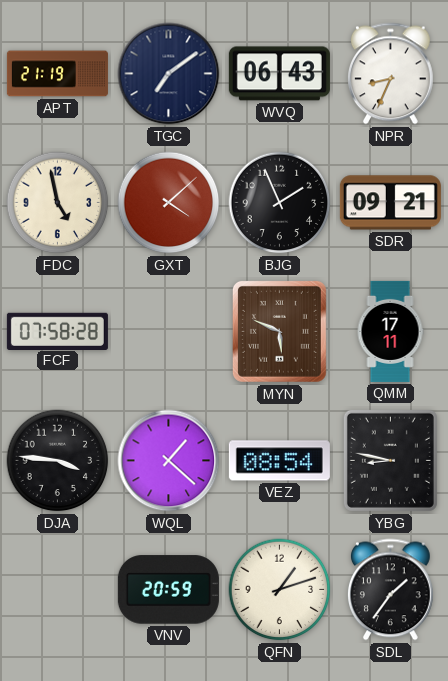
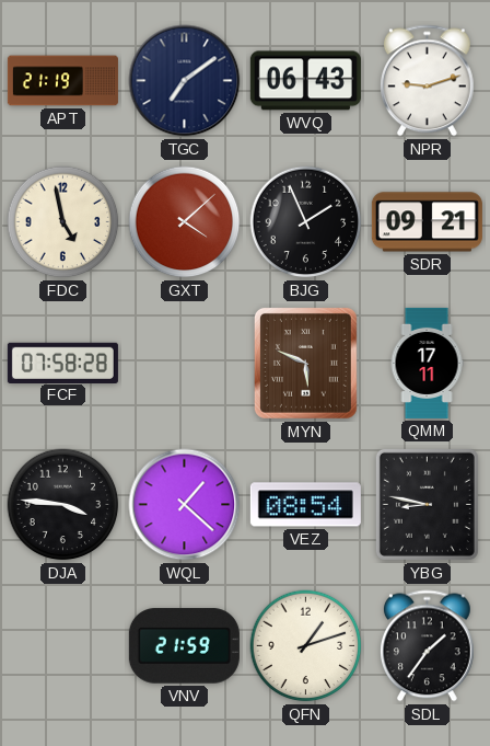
NPR: 8:34 -> 9:12 (427, 81)
VNV: 20:59 -> 21:59 (184, 646)
